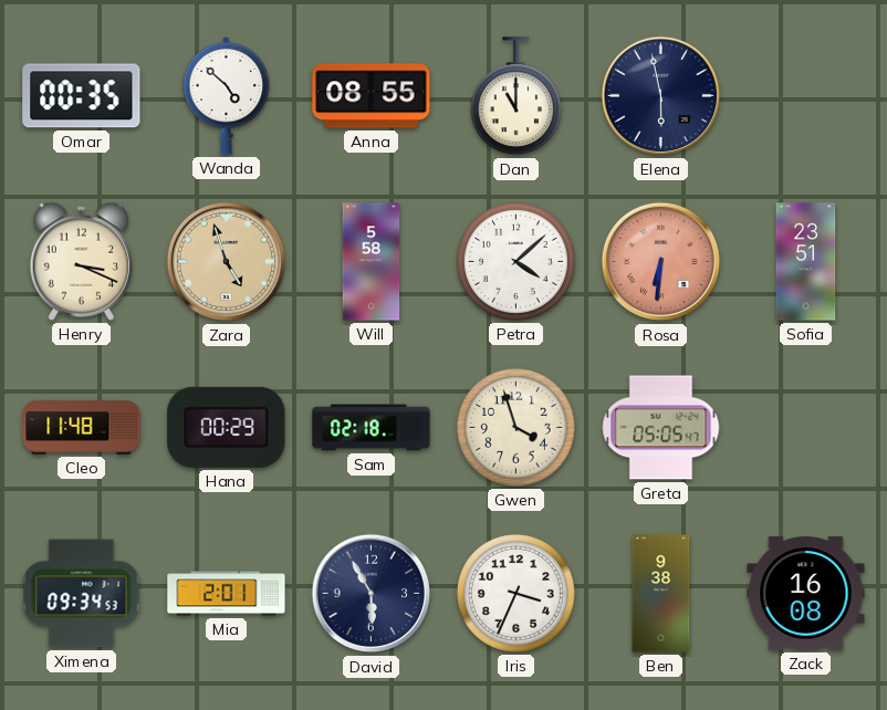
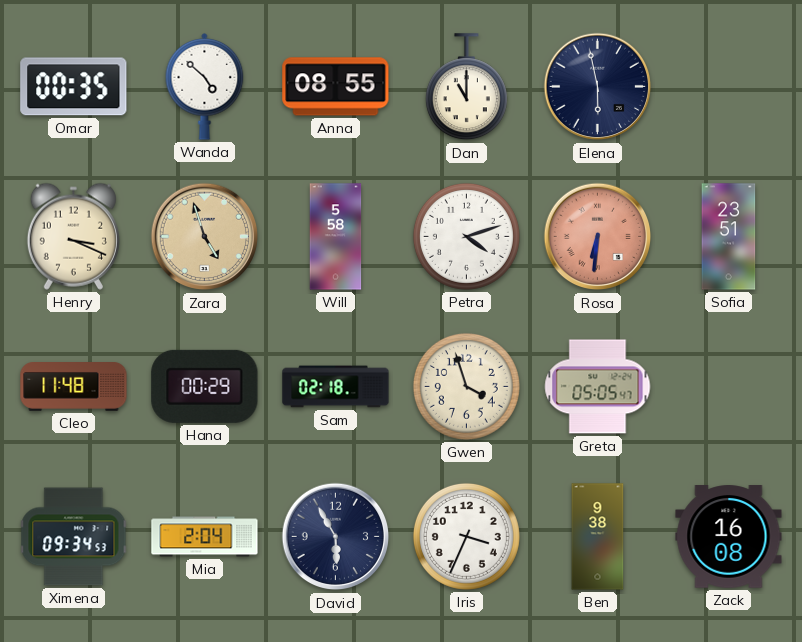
Petra: 4:08 -> 4:12 (466, 236)
Mia: 2:01 -> 2:04 (205, 537)
